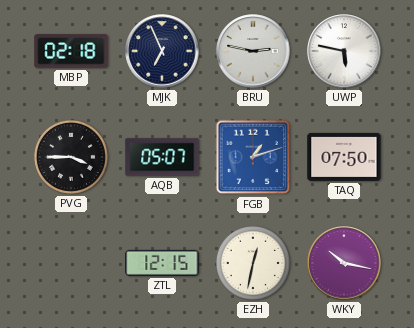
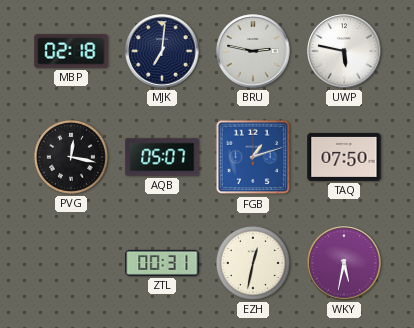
MJK: 6:56 -> 7:01 (162, 51)
PVG: 3:45 -> 12:17 (71, 157)
ZTL: 12:15 -> 00:31 (162, 263)
WKY: 10:17 -> 5:32 (344, 263)
